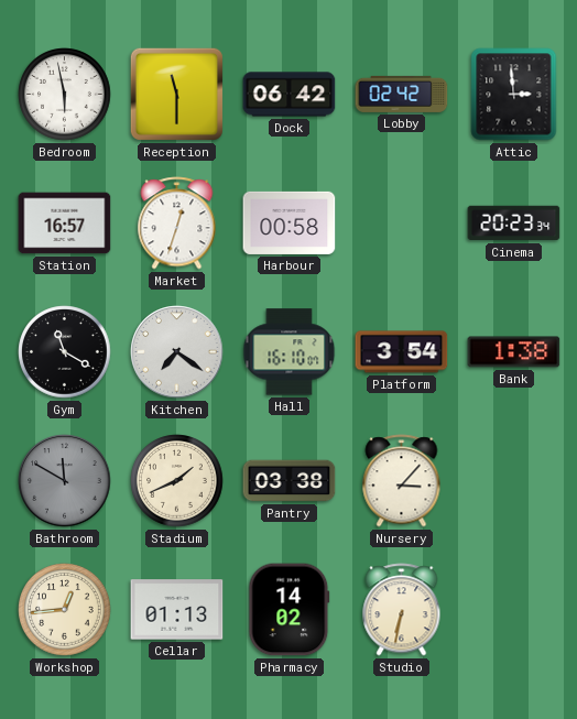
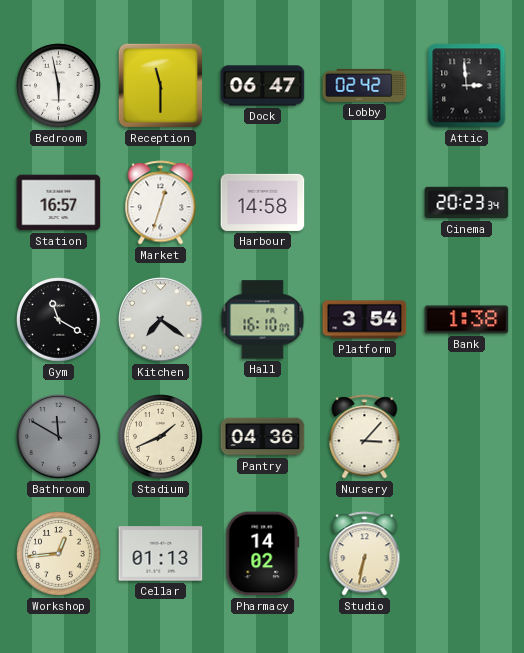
Dock: 06:42 -> 06:47 (263, 86)
Harbour: 00:58 -> 14:58 (263, 202)
Pantry: 03:38 -> 04:36 (263, 437)
